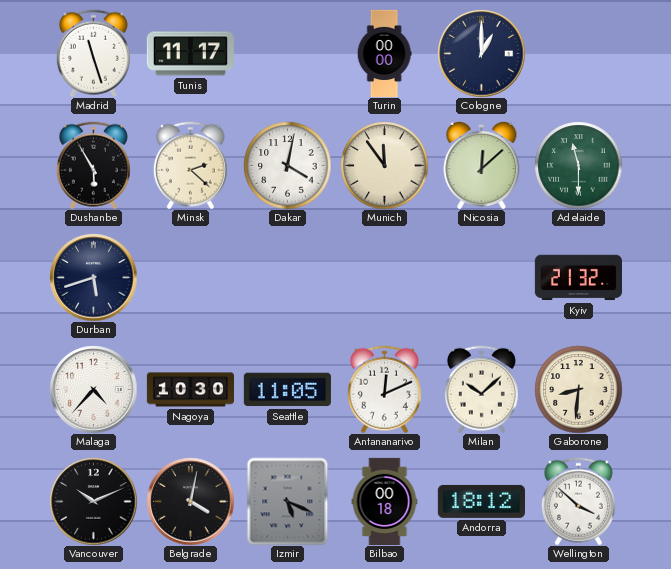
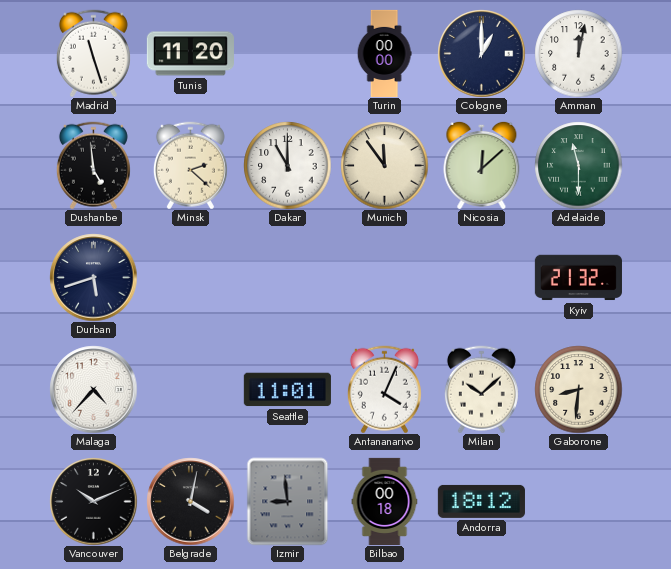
Tunis: 11:17 -> 11:20 (190, 54)
Amman: none -> 12:02 (578, 53)
Dushanbe: 5:55 -> 4:59 (93, 165)
Dakar: 4:02 -> 11:00 (287, 165)
Nagoya: 10:30 -> none (190, 390)
Seattle: 11:05 -> 11:01 (287, 390)
Antananarivo: 12:11 -> 4:04 (384, 389)
Izmir: 5:19 -> 8:59 (288, 501)
Wellington: 3:52 -> none (578, 501)
